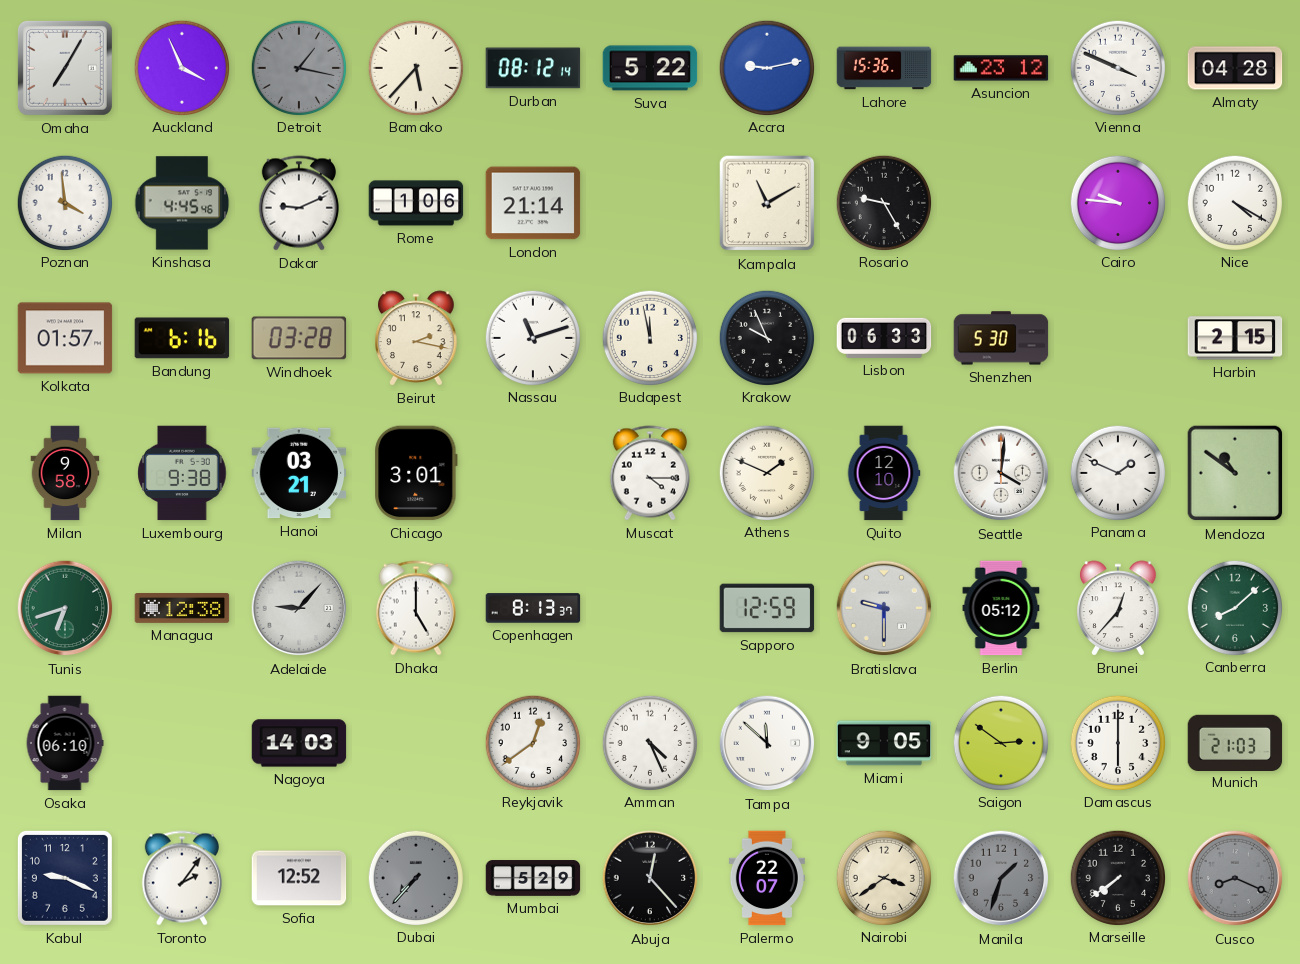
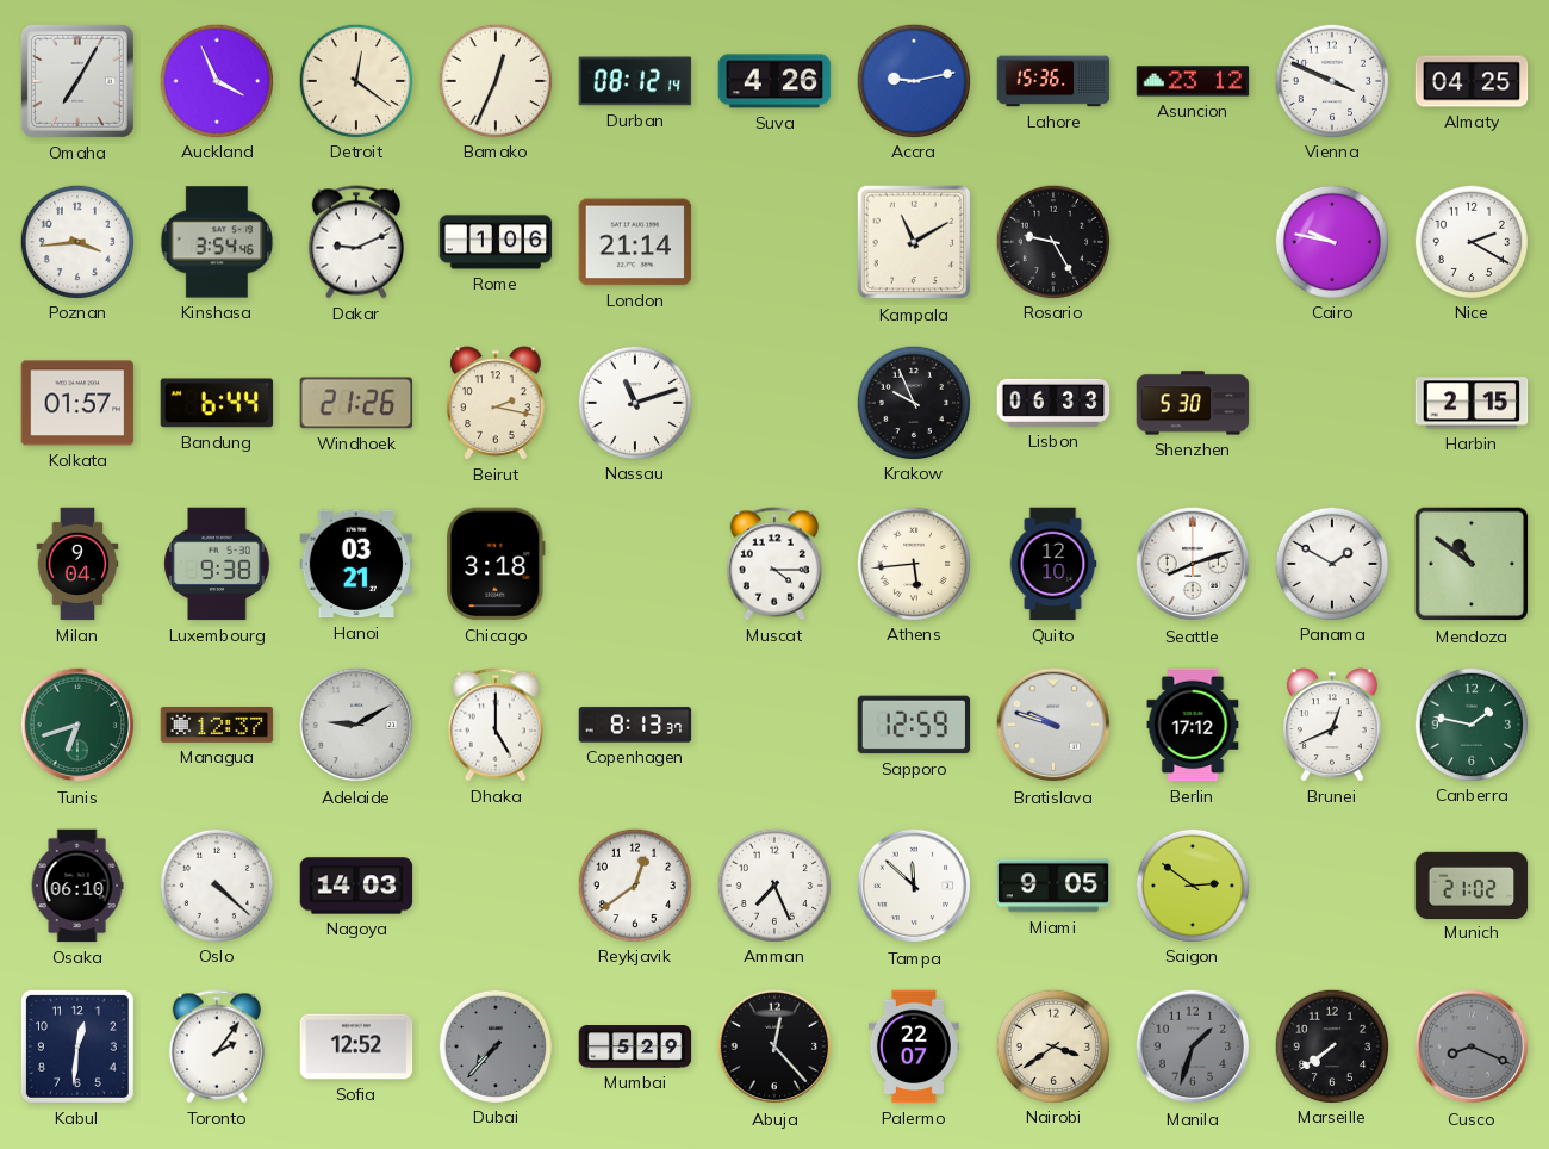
Detroit: 1:17 -> 12:21 (355, 80)
Detroit dial: grey -> cream (355, 80)
Bamako: 5:37 -> 12:34 (494, 80)
Suva: 5:22 -> 4:26 (774, 81)
Almaty: 04:28 -> 04:25 (1472, 81)
Poznan: 3:59 -> 3:44 (76, 241)
Kinshasa: 4:45 -> 3:54 (217, 242)
Cairo: 9:46 -> 9:47 (1331, 241)
Nice: 4:20 -> 2:20 (1470, 241)
Bandung: 6:16 -> 6:44 (217, 403)
Windhoek: 03:28 -> 21:26 (356, 403)
Budapest: 11:58 -> none (649, 337)
Milan: 9:58 -> 9:04 (77, 564)
Chicago: 3:01 -> 3:18 (496, 564)
Athens: 1:49 -> 5:44 (913, 563)
Seattle: 4:01 -> 8:12 (1193, 564)
Panama: 1:49 -> 1:50 (1331, 563)
Managua: 12:38 -> 12:37 (217, 726)
Adelaide: 9:07 -> 9:10 (356, 725)
Bratislava: 9:30 -> 9:48 (1053, 725)
Berlin: 05:12 -> 17:12 (1193, 725)
Brunei: 12:37 -> 12:41 (1332, 725)
Canberra: 8:08 -> 1:47 (1470, 723)
Oslo: none -> 4:22 (216, 884)
Amman: 4:26 -> 7:26 (773, 884)
Damascus: 6:00 -> none (1117, 742)
Munich: 21:03 -> 21:02 (1472, 884)
Kabul: 9:19 -> 12:31 (77, 1046)
